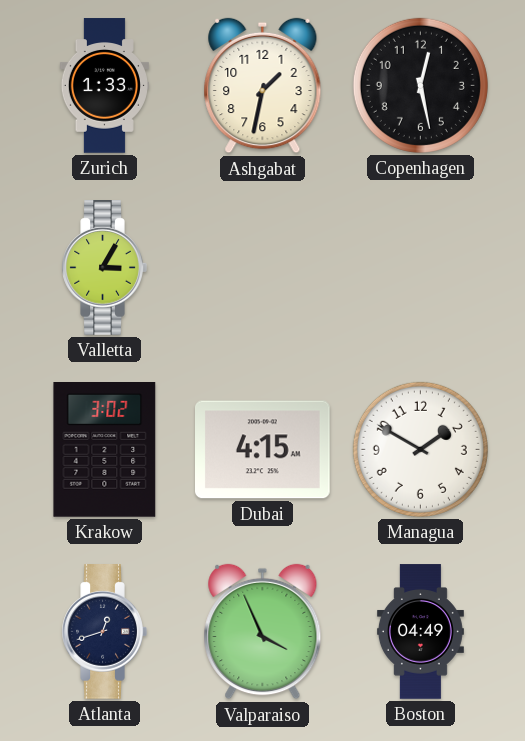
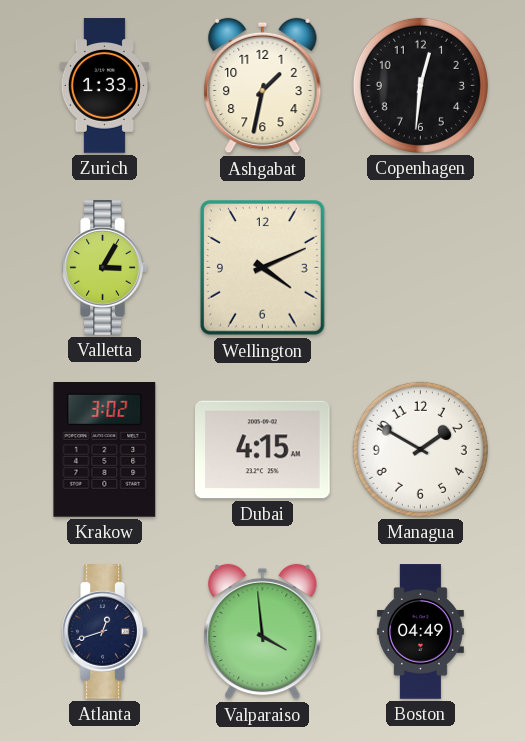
Copenhagen: 12:28 -> 12:31 (420, 85)
Wellington: none -> 4:11 (263, 268)
Valparaiso: 3:56 -> 3:59 (263, 632)
